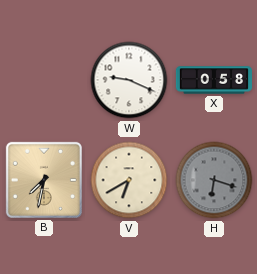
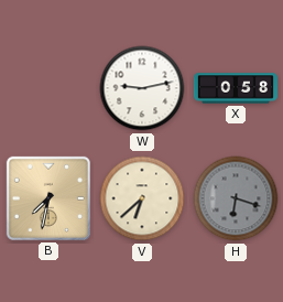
W: 9:19 -> 9:13 (142, 88)
V: 6:40 -> 6:38 (142, 198)
